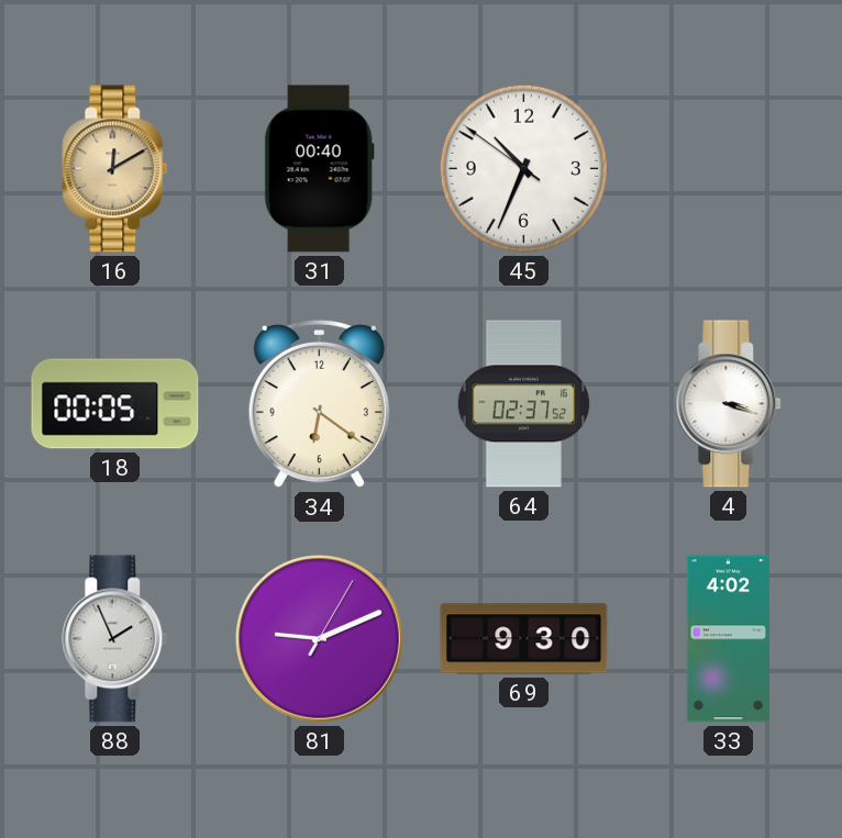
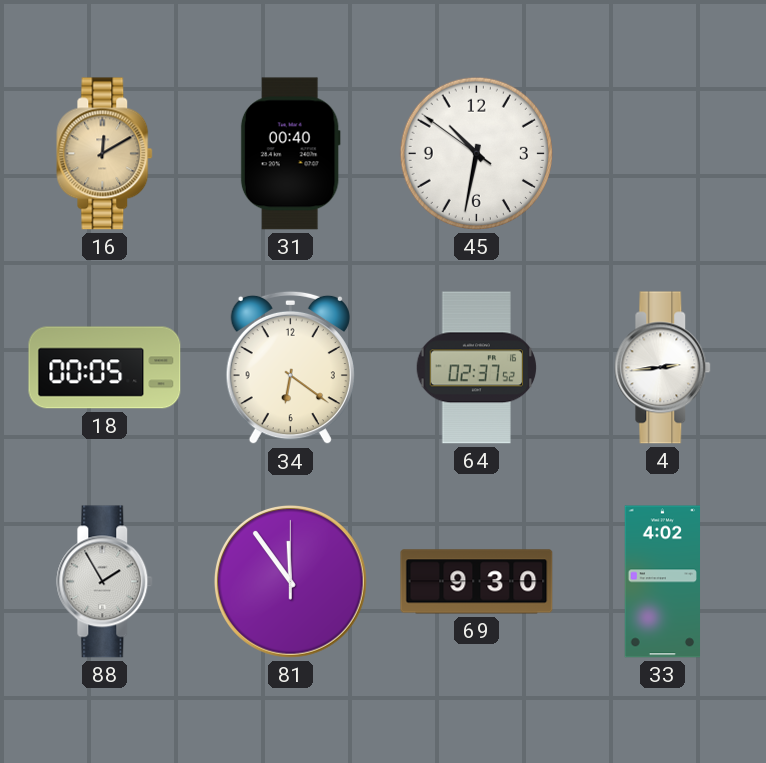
45: 10:33 -> 10:31 (476, 153)
4: 3:18 -> 2:44 (663, 368)
88: 1:56 -> 1:55 (105, 582)
81: 9:11 -> 11:54 (290, 581)
